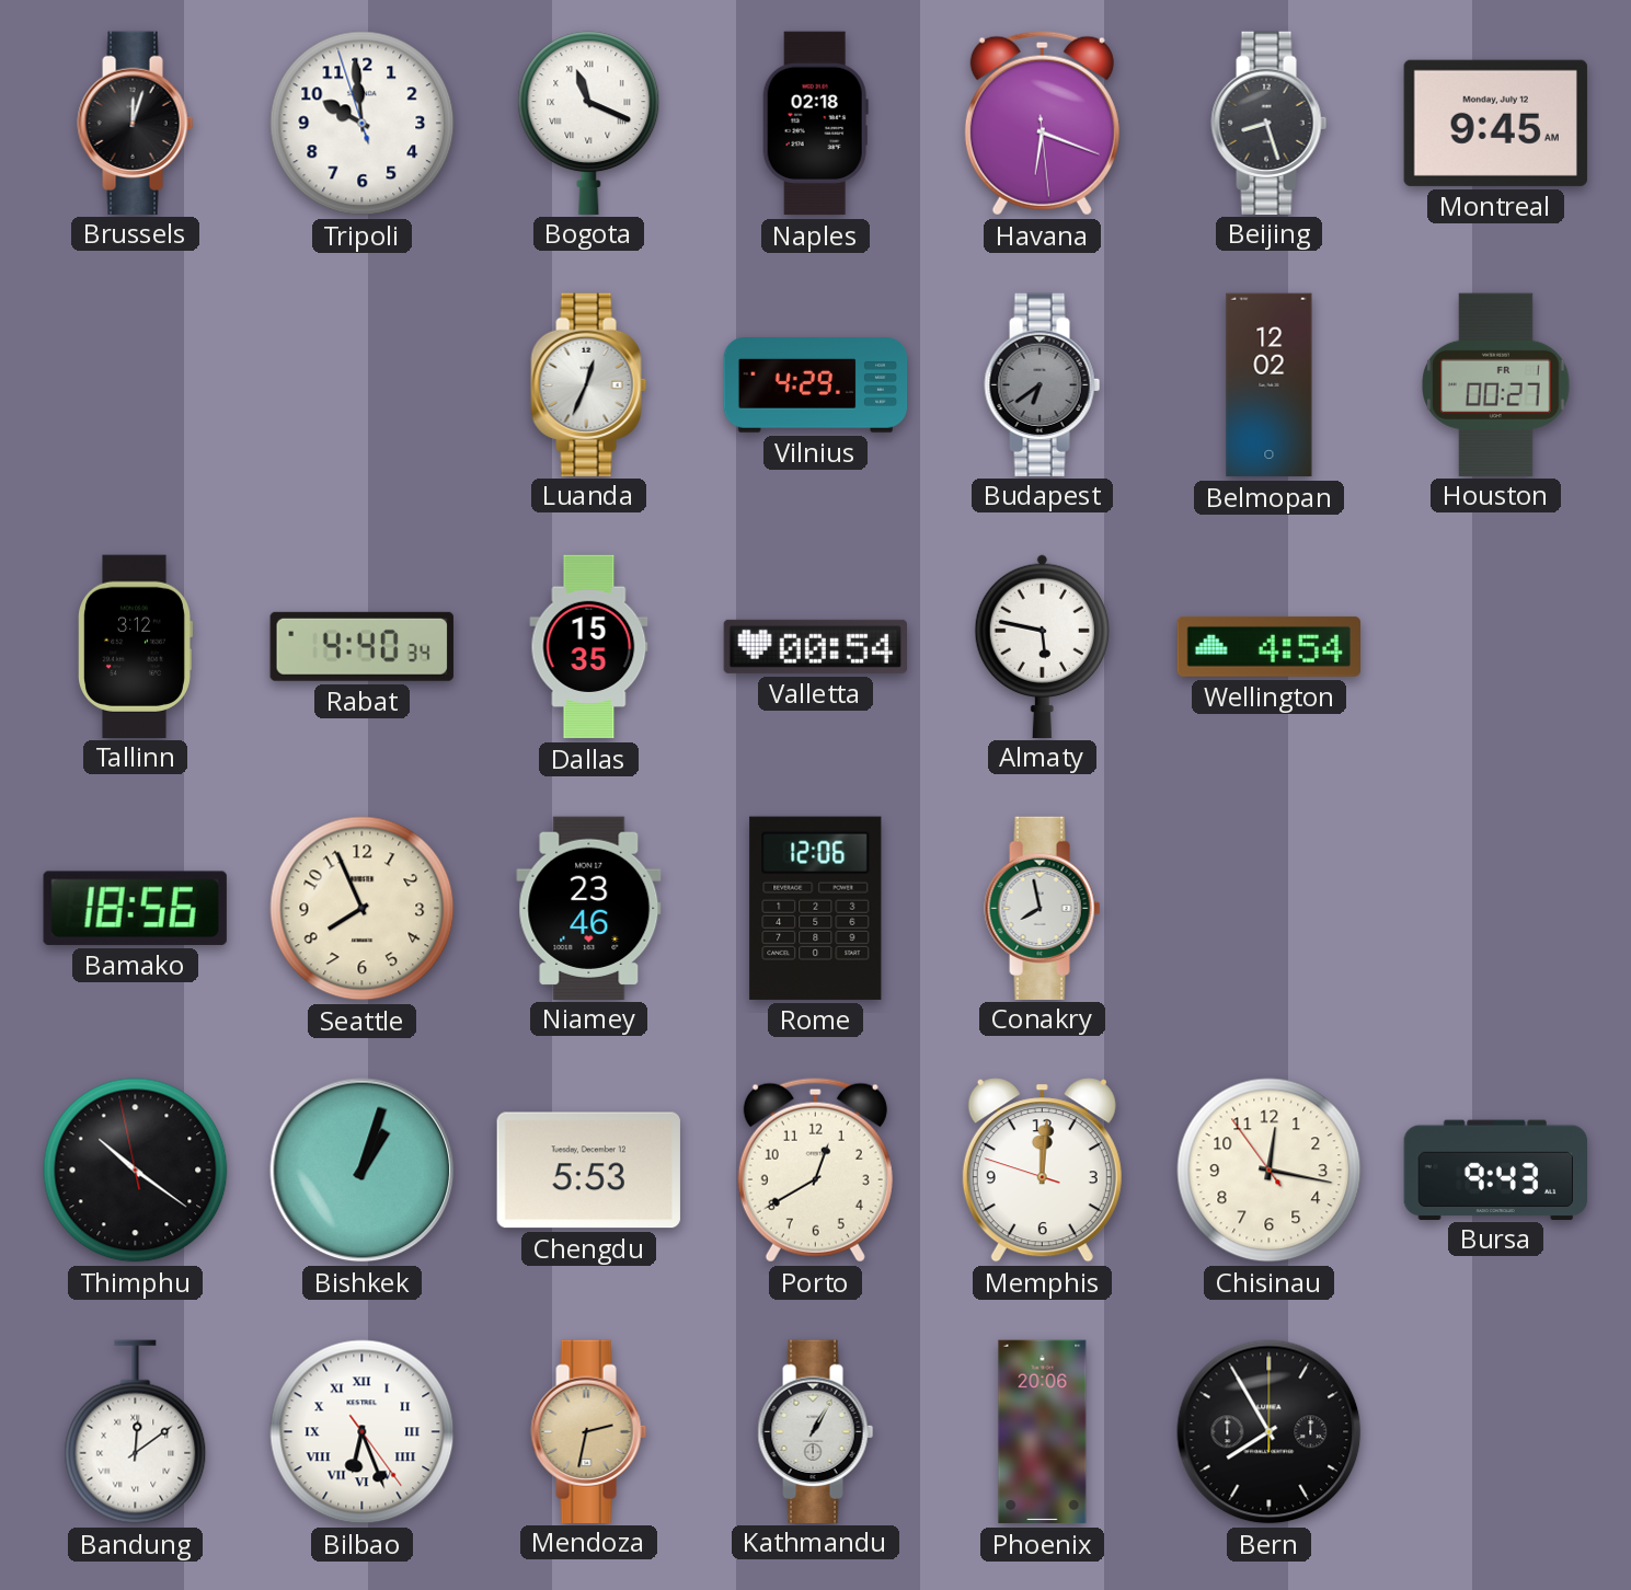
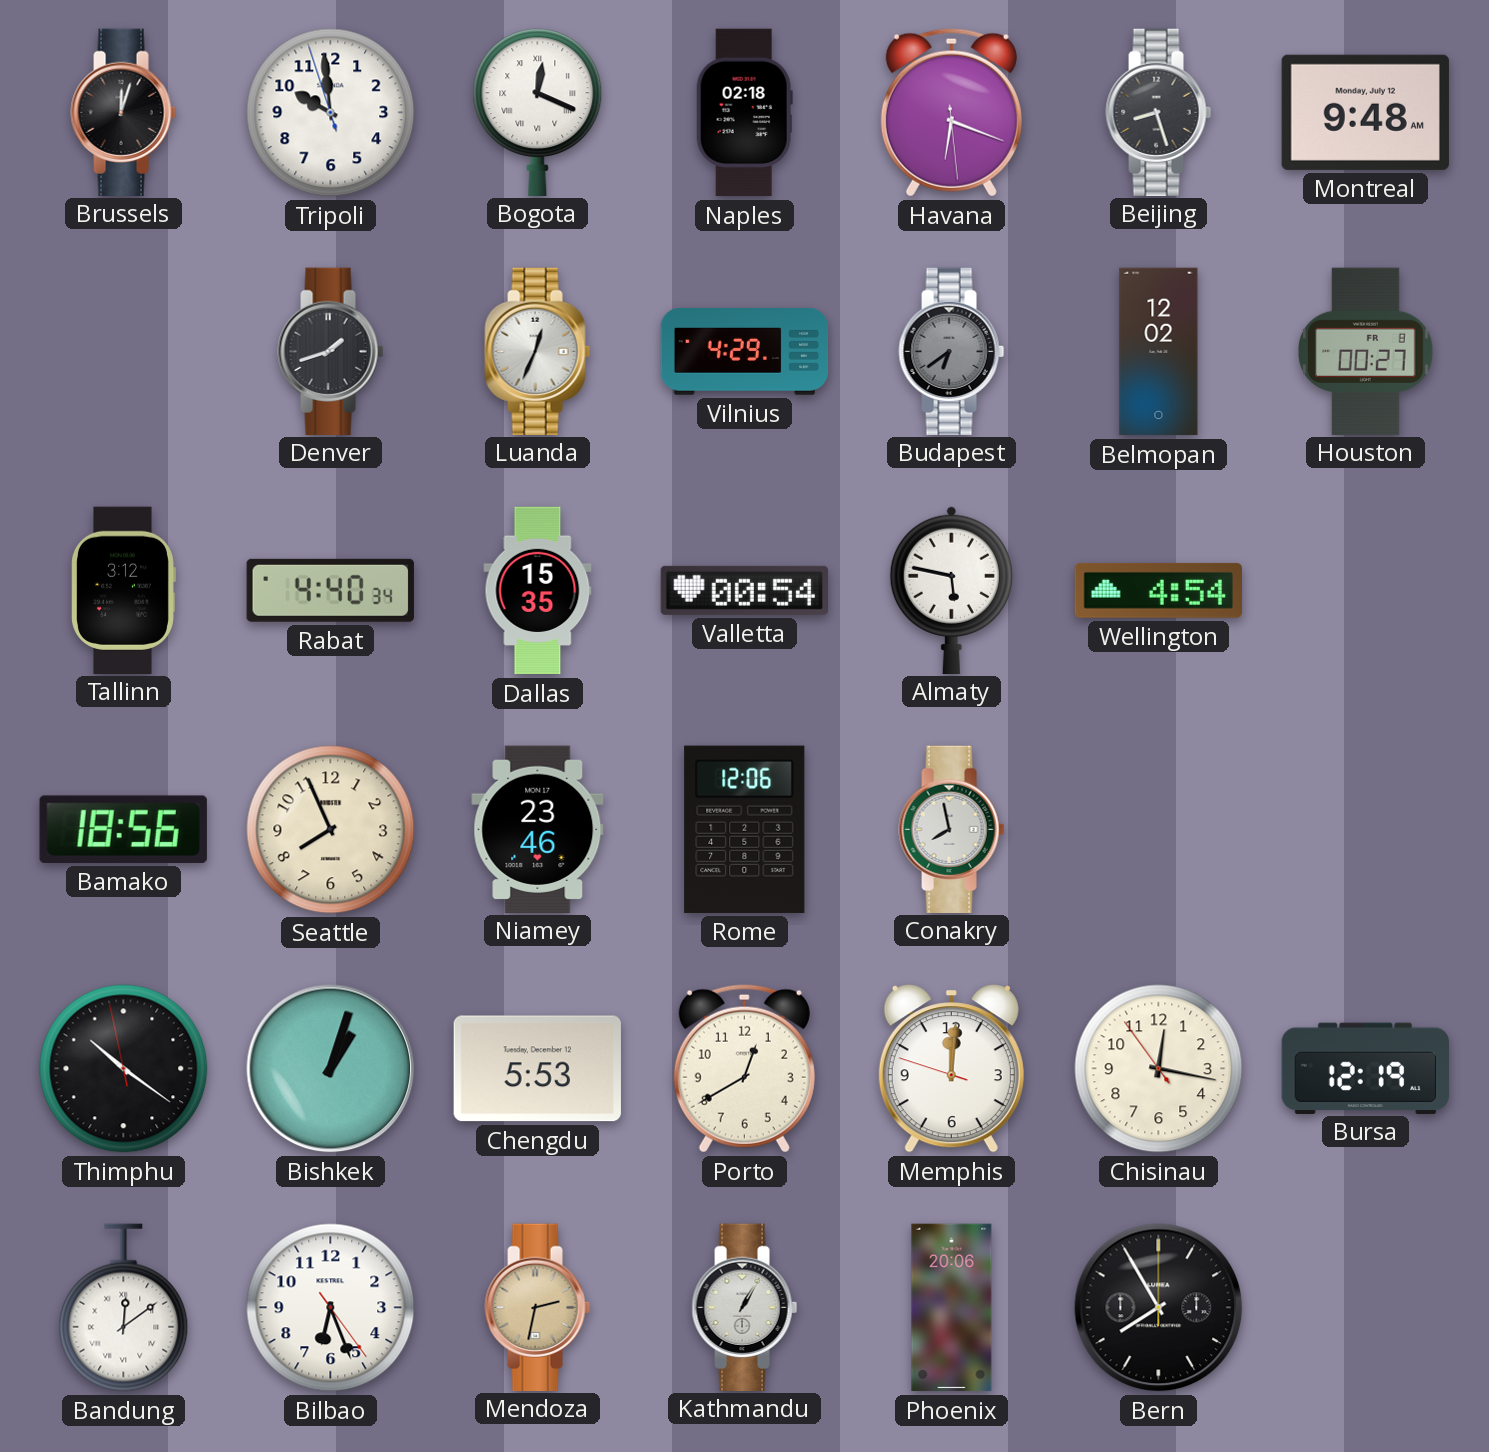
Bogota: 11:19 -> 12:19 (538, 112)
Montreal: 9:45 -> 9:48 (1365, 112)
Denver: none -> 1:42 (331, 351)
Houston date: FR 1 -> FR 8 (1366, 351)
Bursa: 9:43 -> 12:19 (1365, 1068)
Bilbao numerals: Roman -> Arabic (331, 1308)
